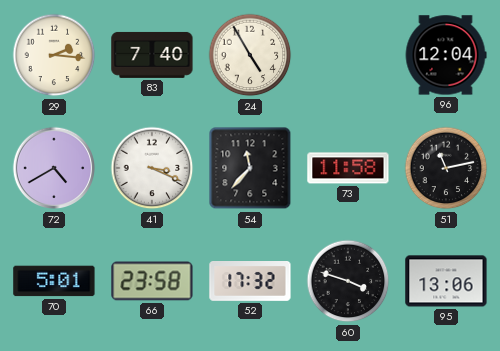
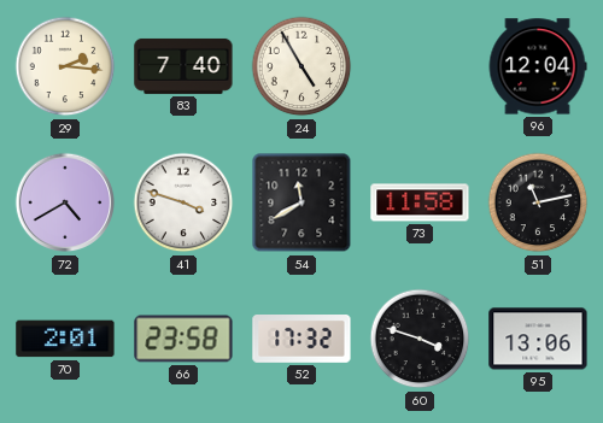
41: 3:19 -> 3:48 (183, 202)
54: 11:37 -> 11:40 (301, 202)
70: 5:01 -> 2:01 (65, 339)
